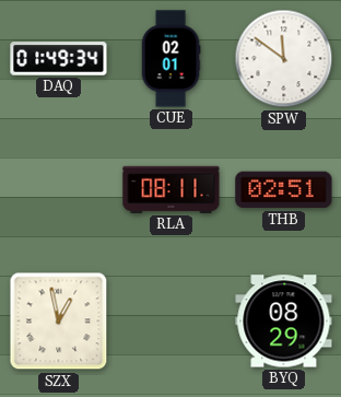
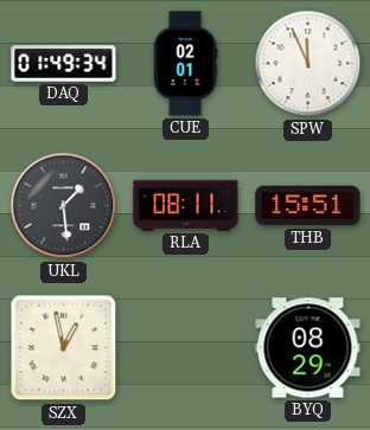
SPW: 11:51 -> 11:56 (308, 64)
UKL: none -> 1:29 (64, 206)
THB: 02:51 -> 15:51 (308, 206)
